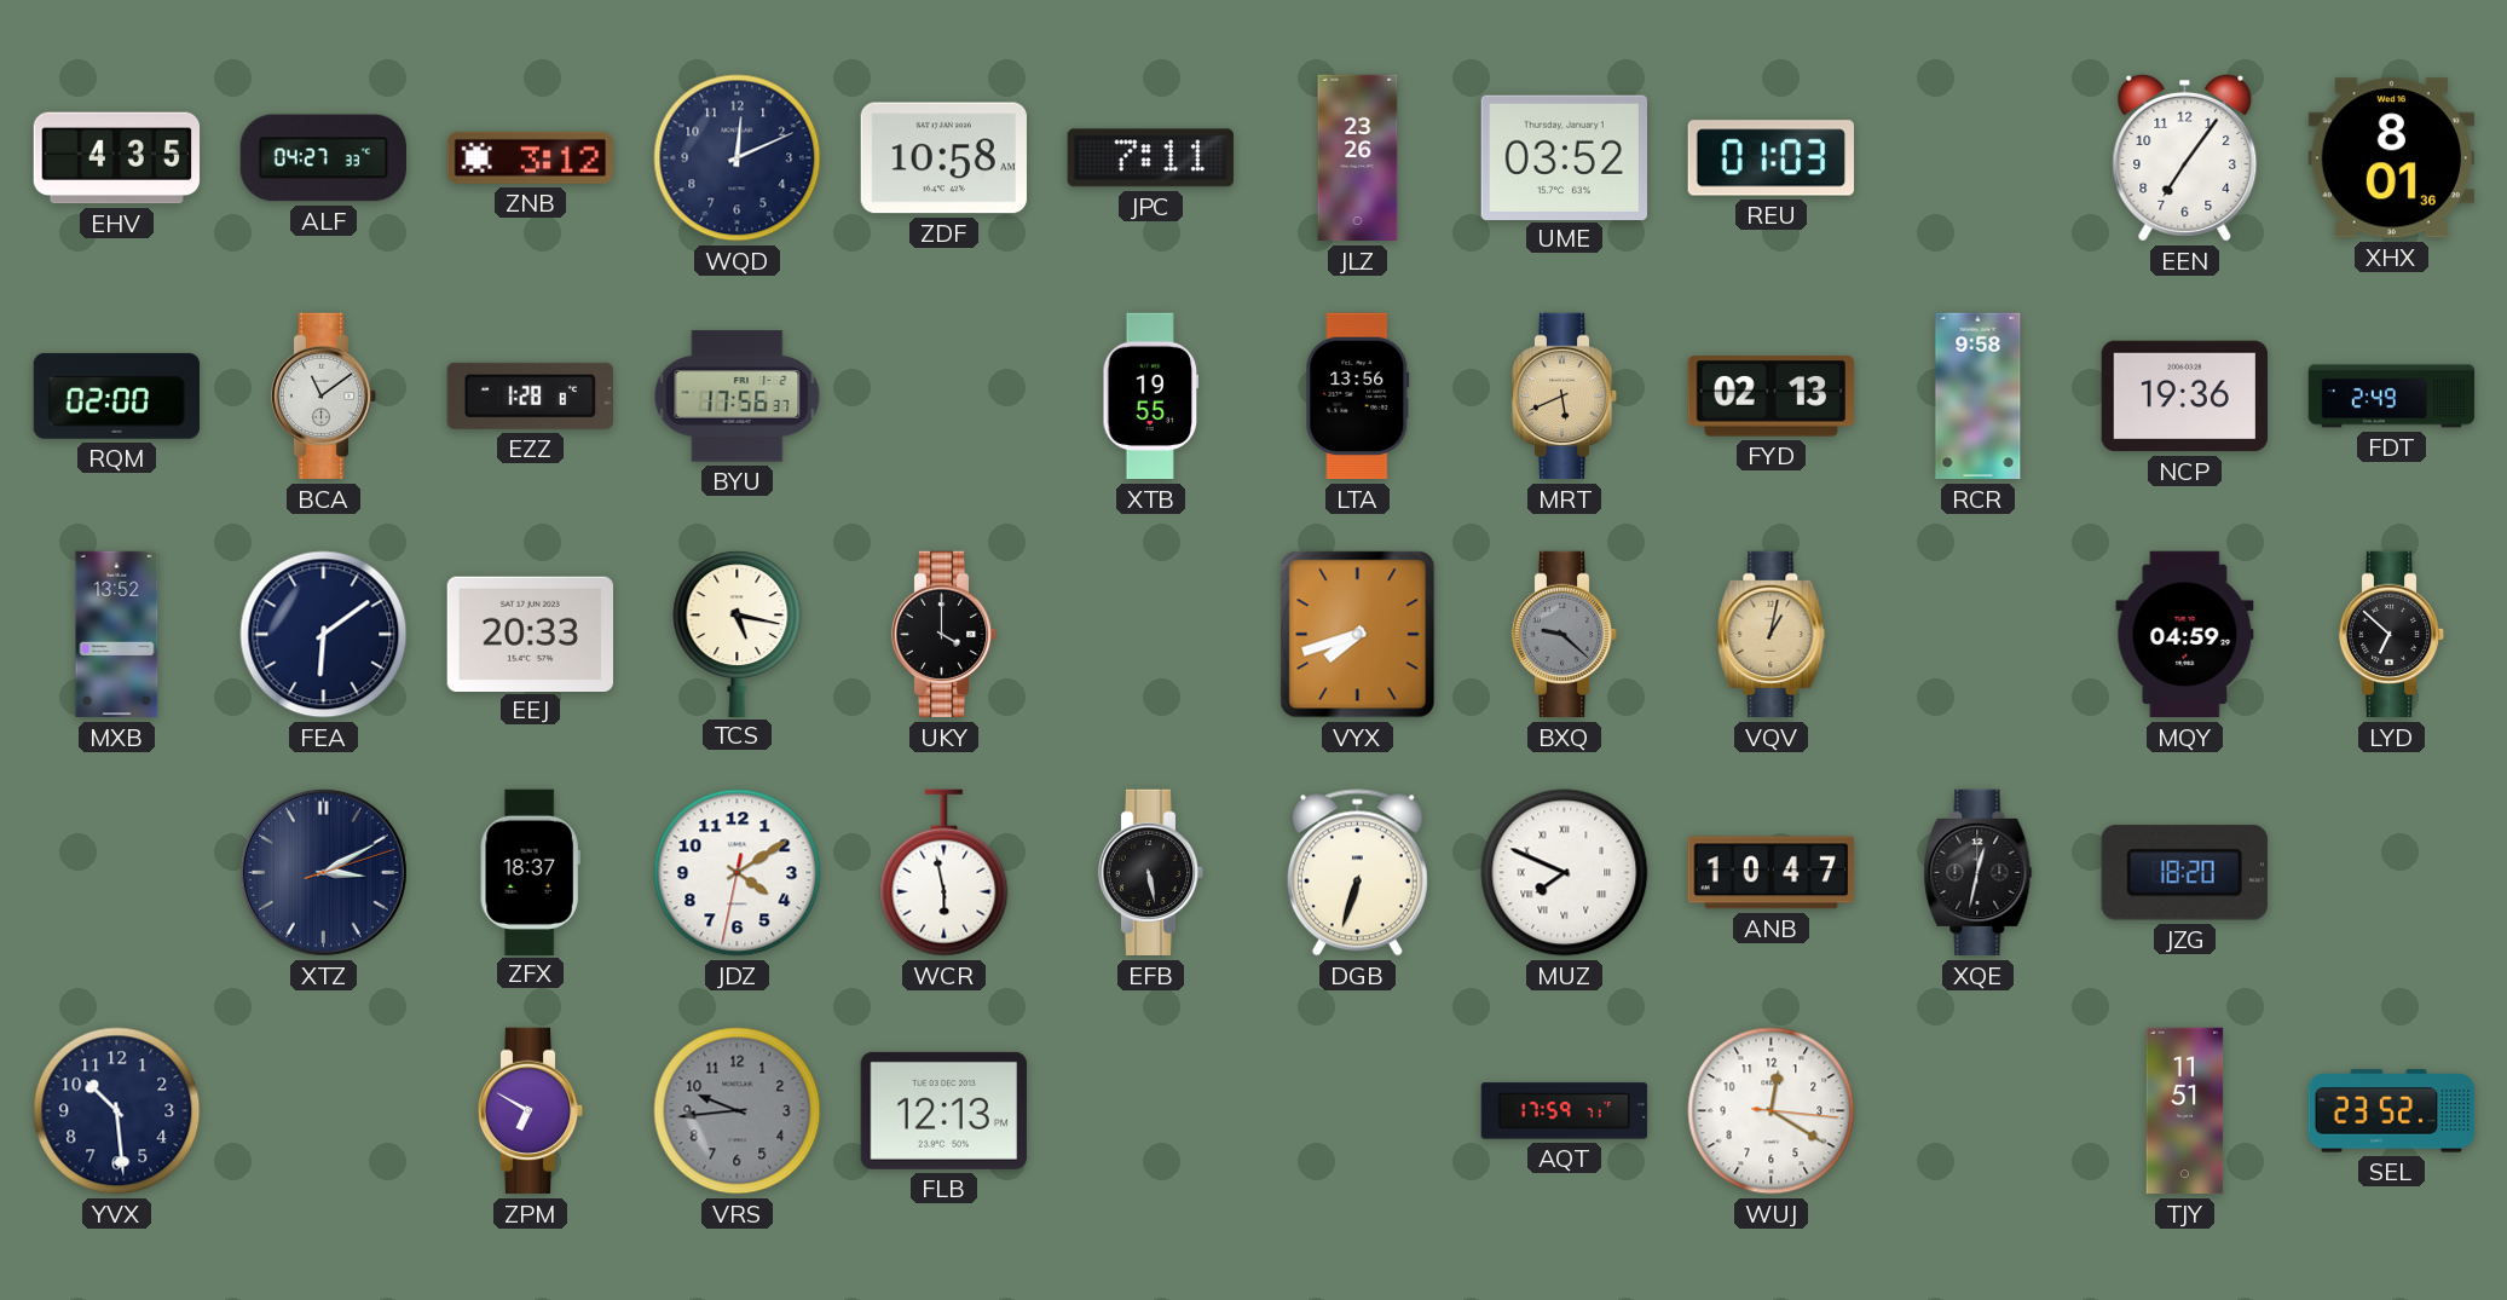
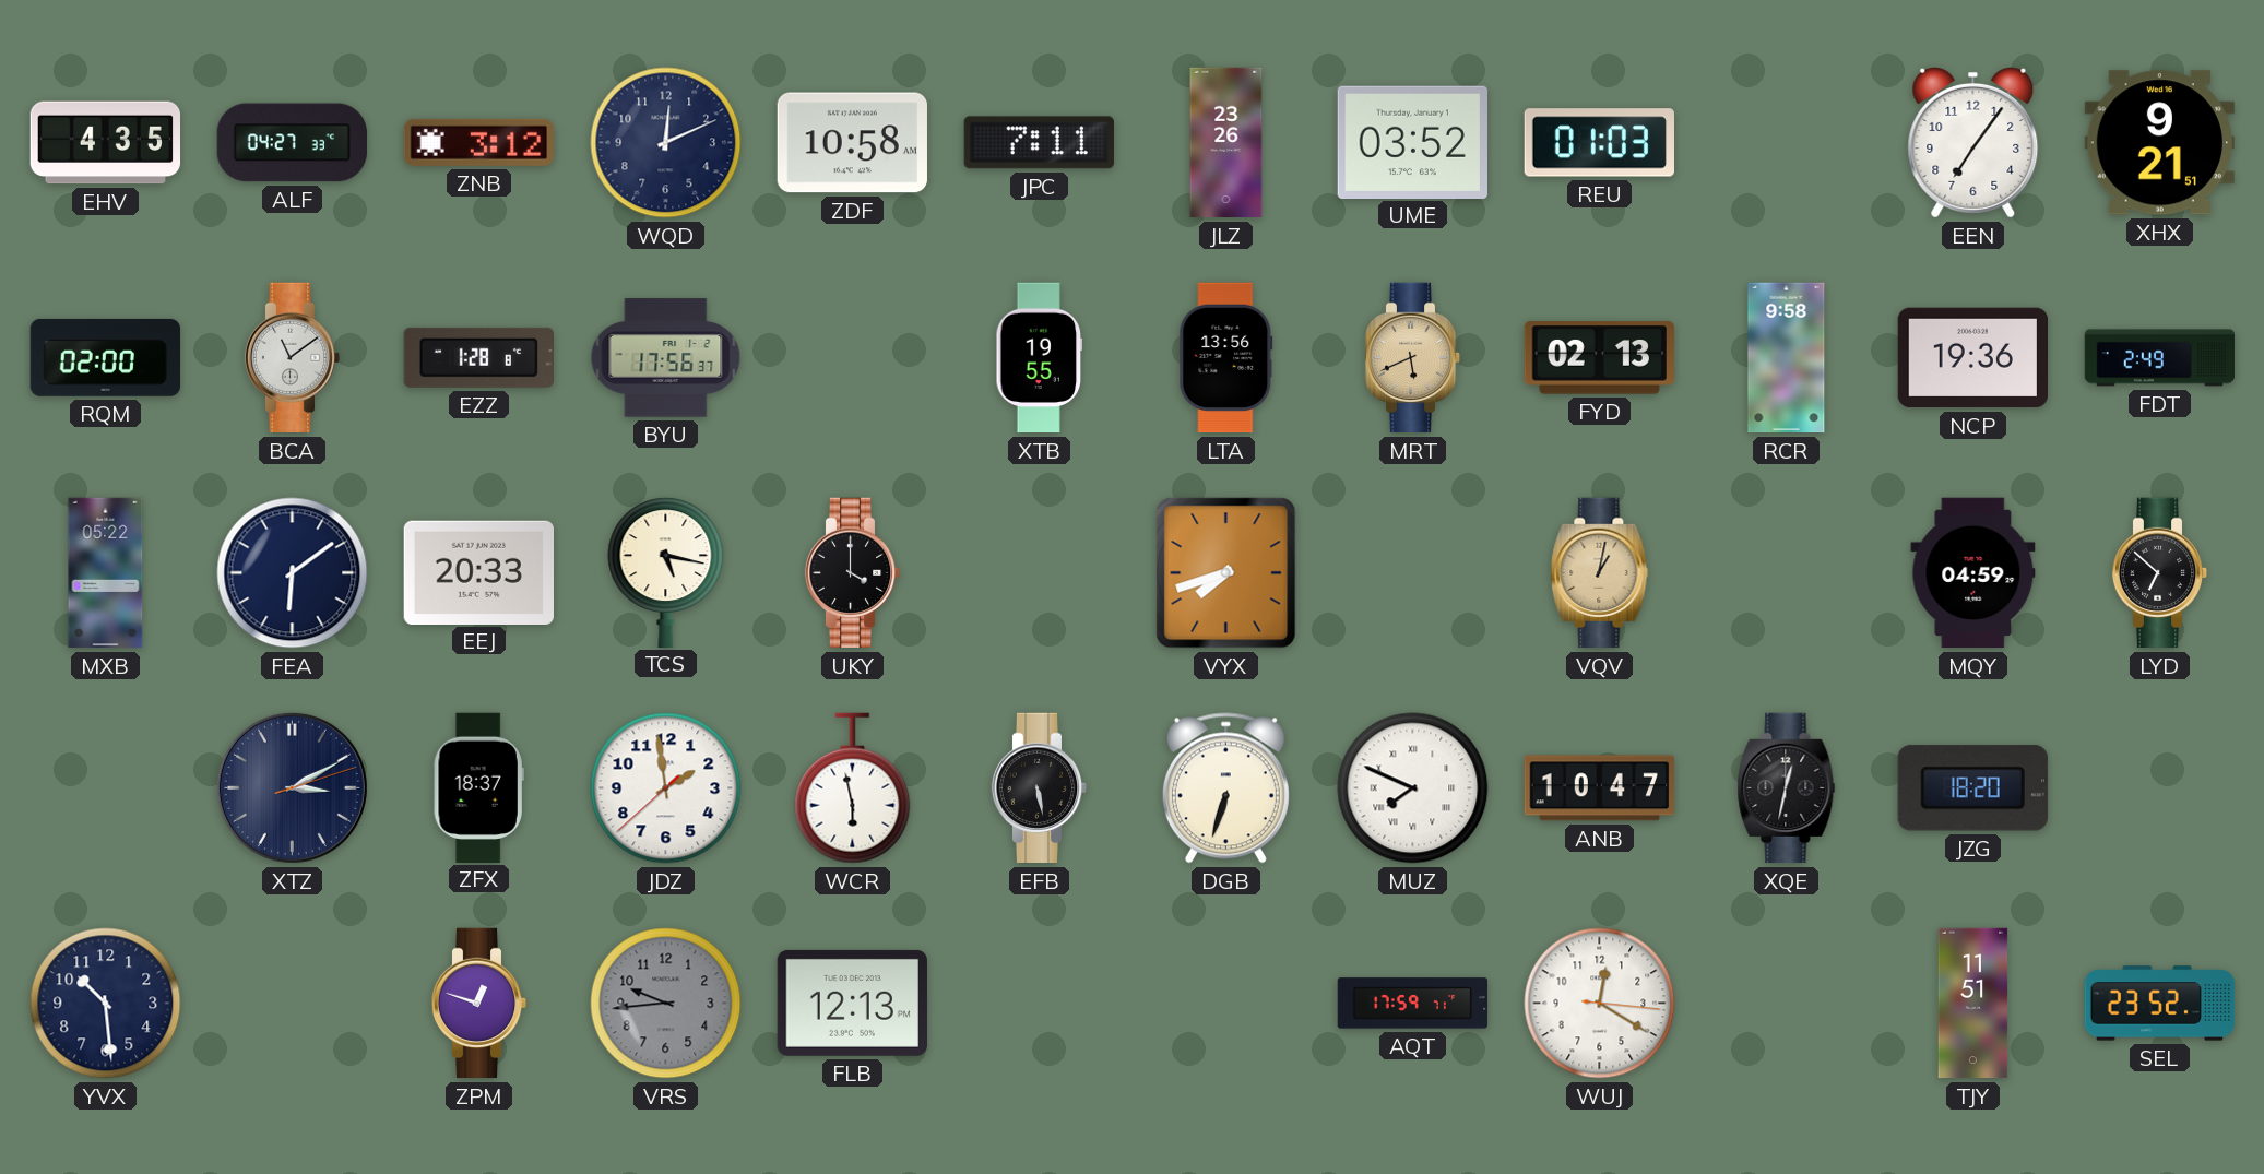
XHX: 8:01 -> 9:21 (2159, 143)
MXB: 13:52 -> 05:22 (106, 573)
BXQ: 9:22 -> none (1565, 635)
JDZ: 4:09 -> 1:58 (666, 788)
ZPM: 6:50 -> 12:48 (479, 1004)
